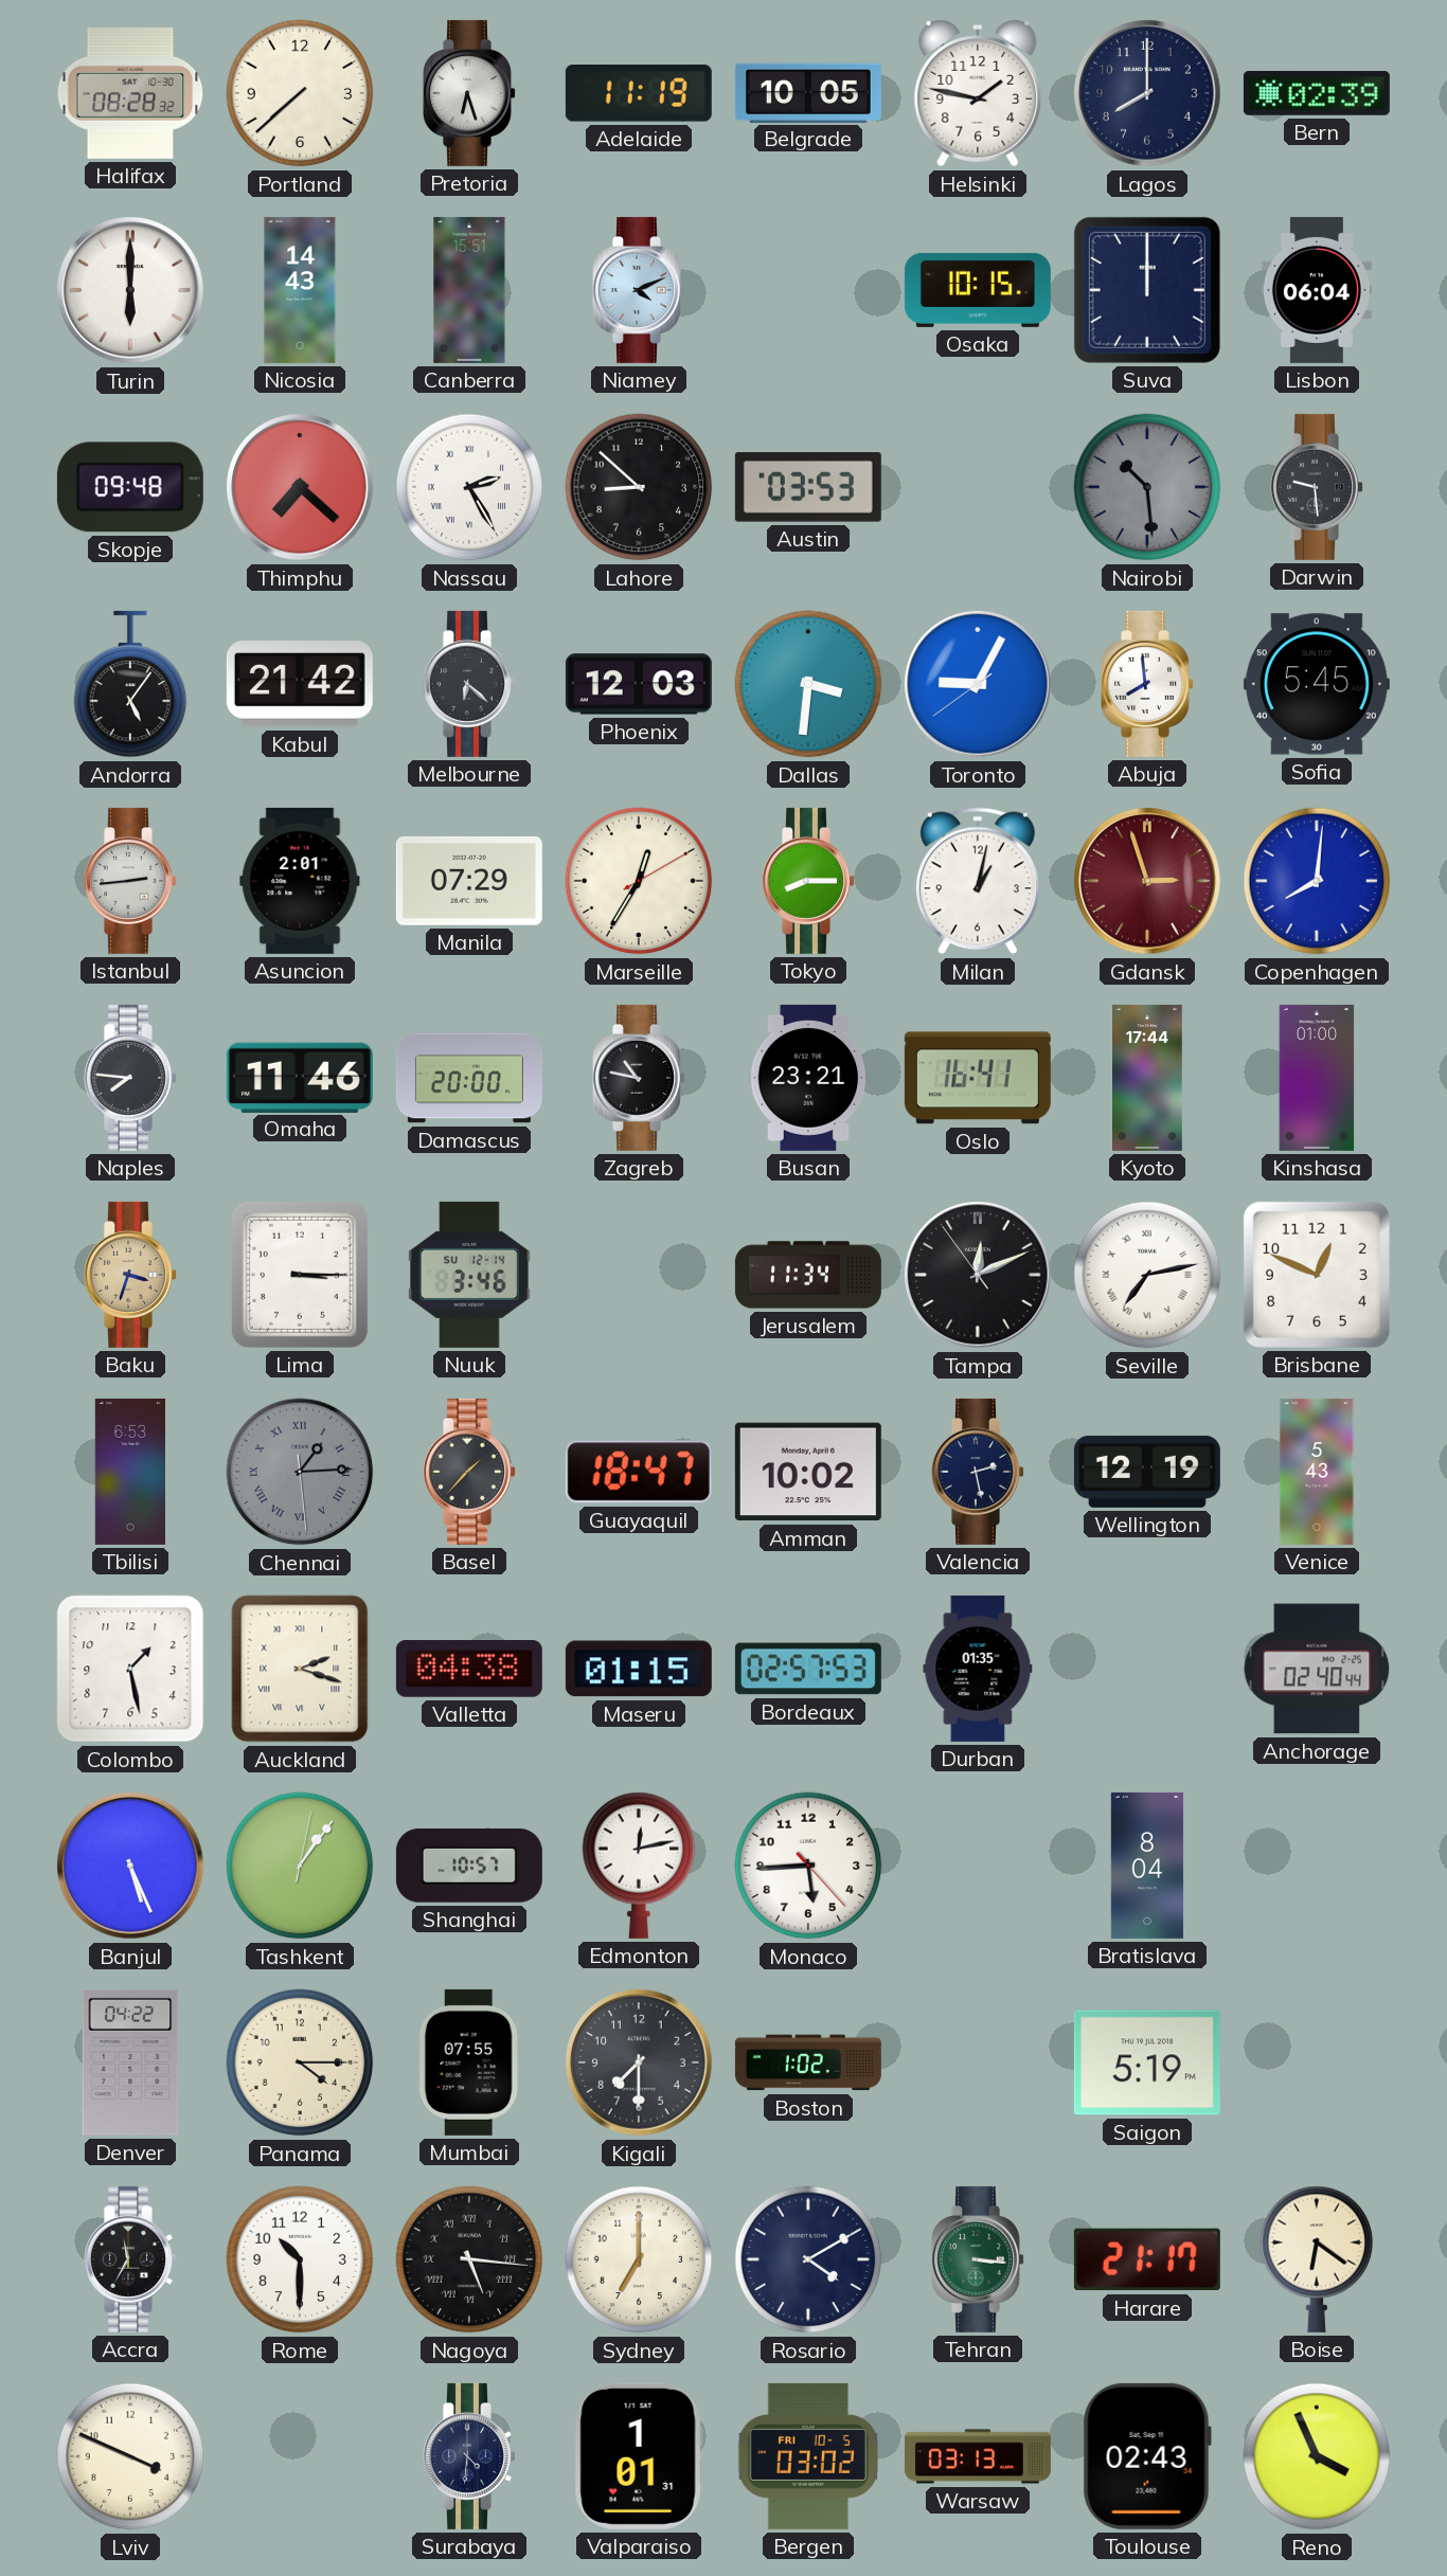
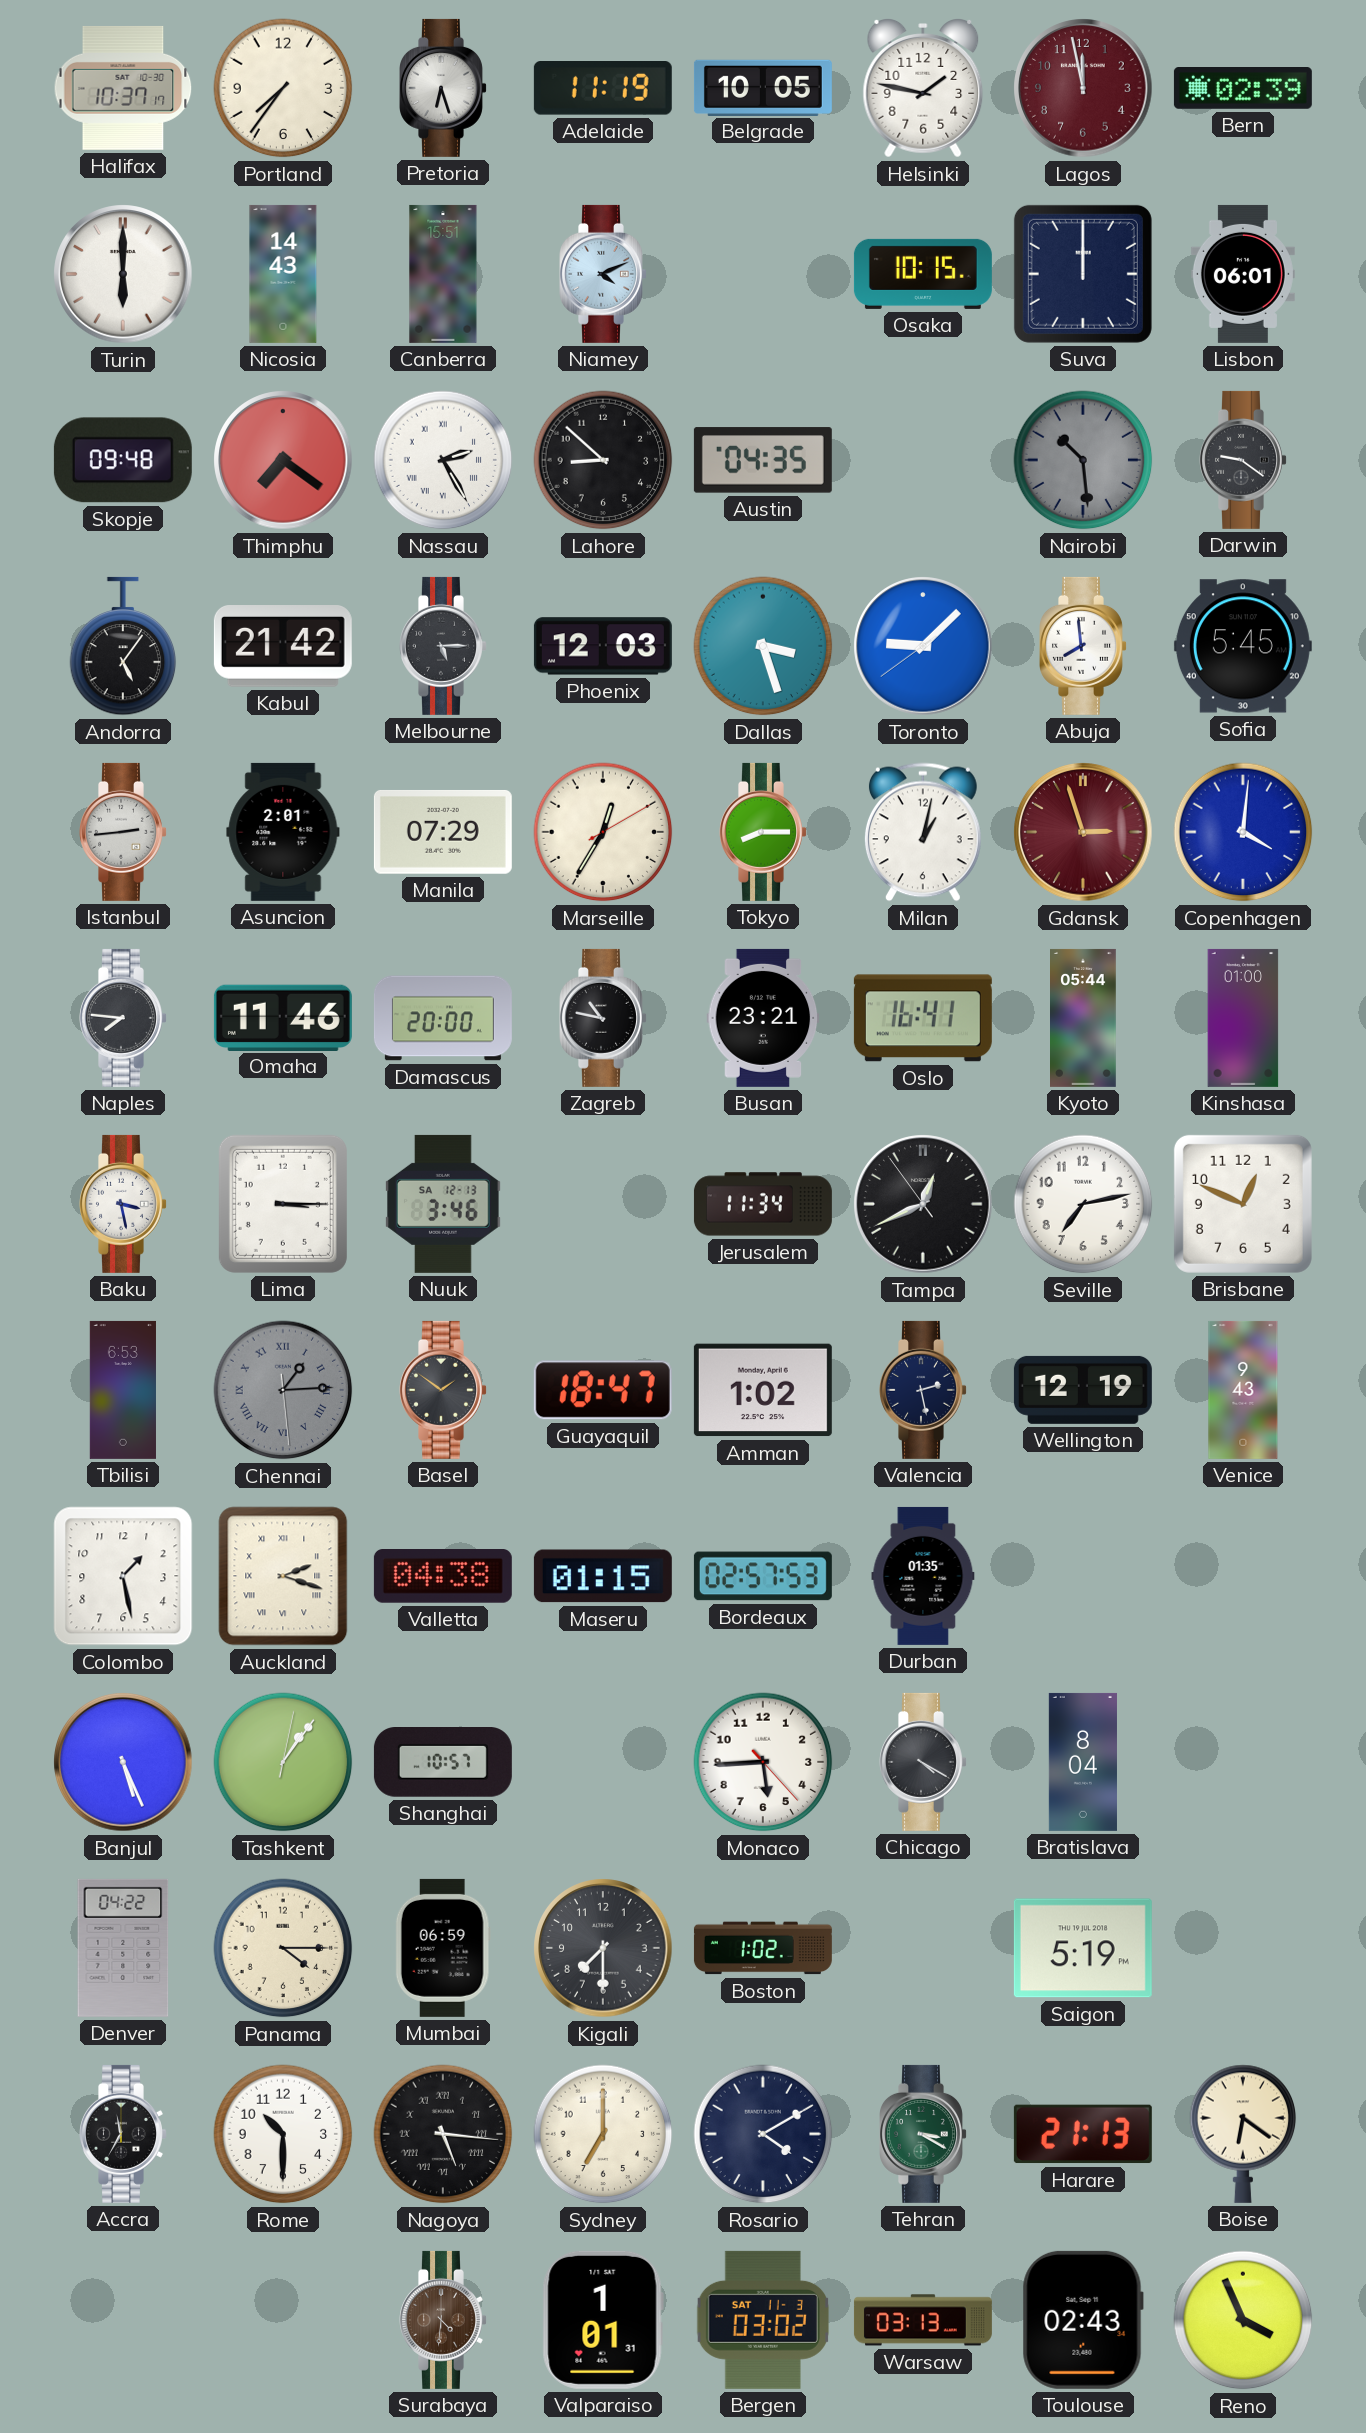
Halifax: 08:28 -> 10:37 (123, 88)
Portland: 7:38 -> 7:36 (283, 88)
Lagos: 8:00 -> 11:58 (1083, 88)
Lagos dial: navy -> burgundy (1083, 88)
Lisbon: 06:04 -> 06:01 (1243, 274)
Thimphu: 7:22 -> 7:21 (283, 460)
Austin: 03:53 -> 04:35 (763, 460)
Darwin: 9:29 -> 9:21 (1244, 460)
Melbourne: 6:22 -> 5:15 (444, 646)
Dallas: 3:31 -> 3:27 (763, 646)
Toronto: 9:04 -> 9:07 (923, 646)
Copenhagen: 8:01 -> 4:01 (1243, 832)
Kyoto: 17:44 -> 05:44 (1084, 1018)
Baku: 3:33 -> 3:28 (124, 1204)
Baku dial: champagne -> white (124, 1204)
Nuuk date: SU 12-14 -> SA 12-13 (444, 1204)
Tampa: 12:10 -> 12:40 (923, 1204)
Seville numerals: Roman -> Arabic (1083, 1204)
Basel: 1:37 -> 1:51 (444, 1390)
Amman: 10:02 -> 1:02 (763, 1390)
Venice: 5:43 -> 9:43 (1243, 1390)
Anchorage: 02:40 -> none (1317, 1669)
Edmonton: 12:13 -> none (639, 1866)
Chicago: none -> 4:20 (924, 1762)
Mumbai: 07:55 -> 06:59 (443, 1948)
Tehran: 3:16 -> 3:20 (924, 2134)
Harare: 21:17 -> 21:13 (1083, 2134)
Lviv: 3:49 -> none (130, 2456)
Surabaya dial: navy -> brown (444, 2320)
Bergen date: FRI 10-5 -> SAT 11-3 (763, 2320)
